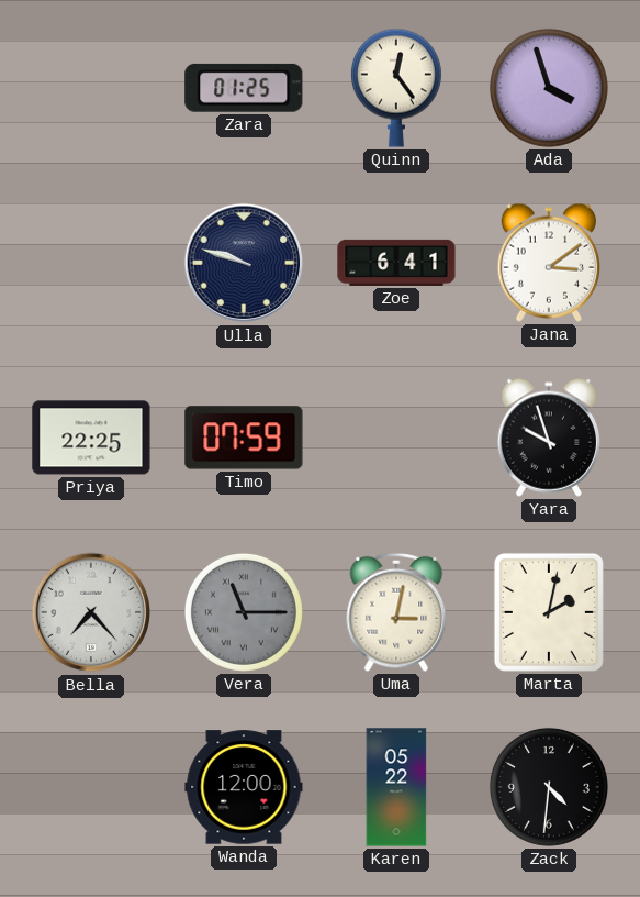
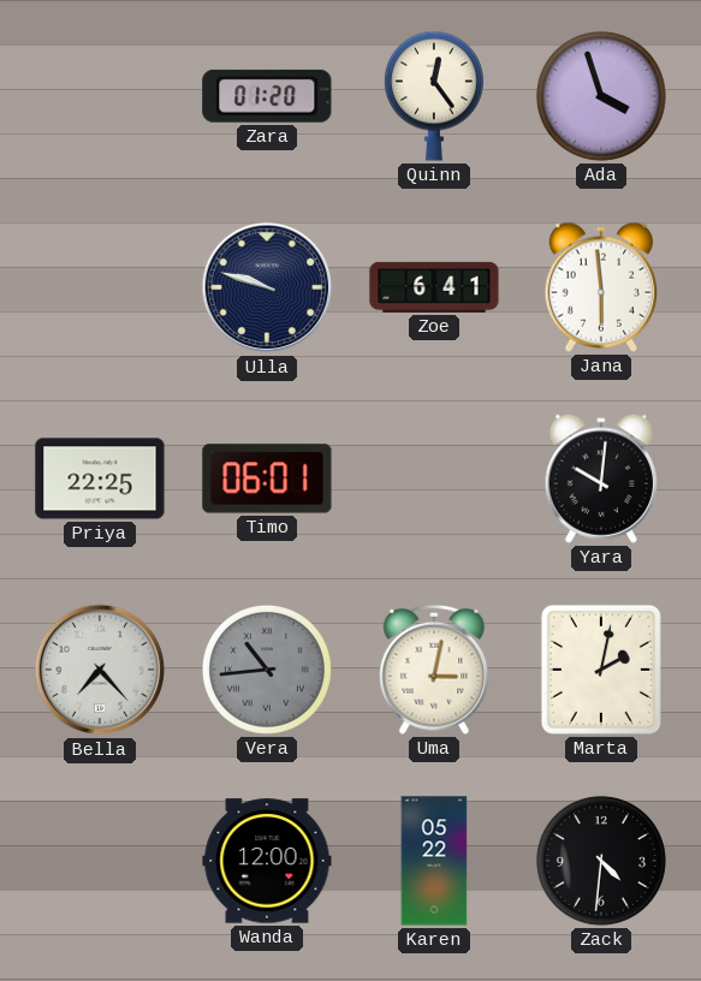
Zara: 01:25 -> 01:20 (267, 96)
Jana: 3:09 -> 5:59 (600, 287)
Timo: 07:59 -> 06:01 (267, 478)
Yara: 9:57 -> 10:01 (600, 478)
Vera: 11:15 -> 10:44 (267, 670)
